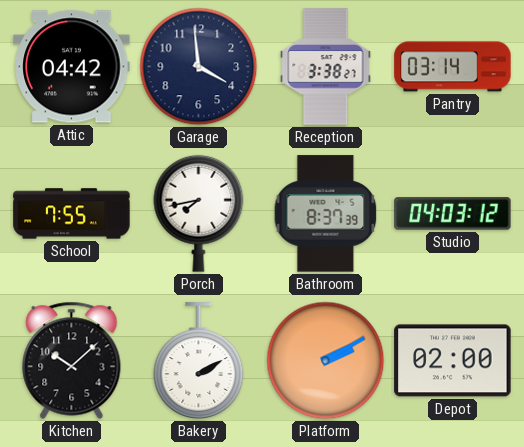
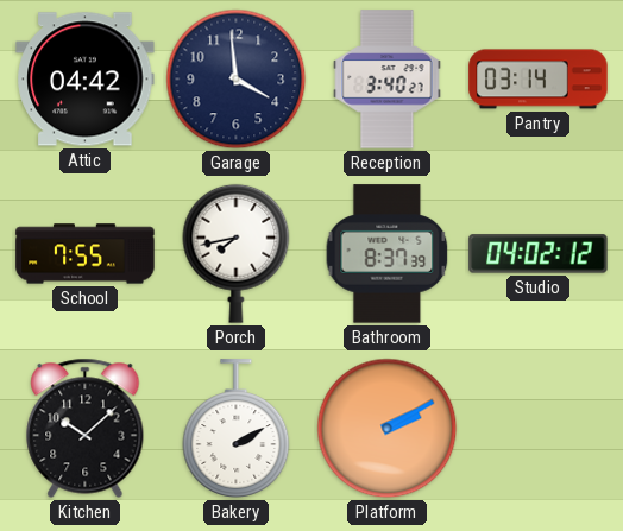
Reception: 3:38 -> 3:40 (388, 80)
Studio: 04:03 -> 04:02 (539, 254)
Depot: 02:00 -> none (453, 361)
